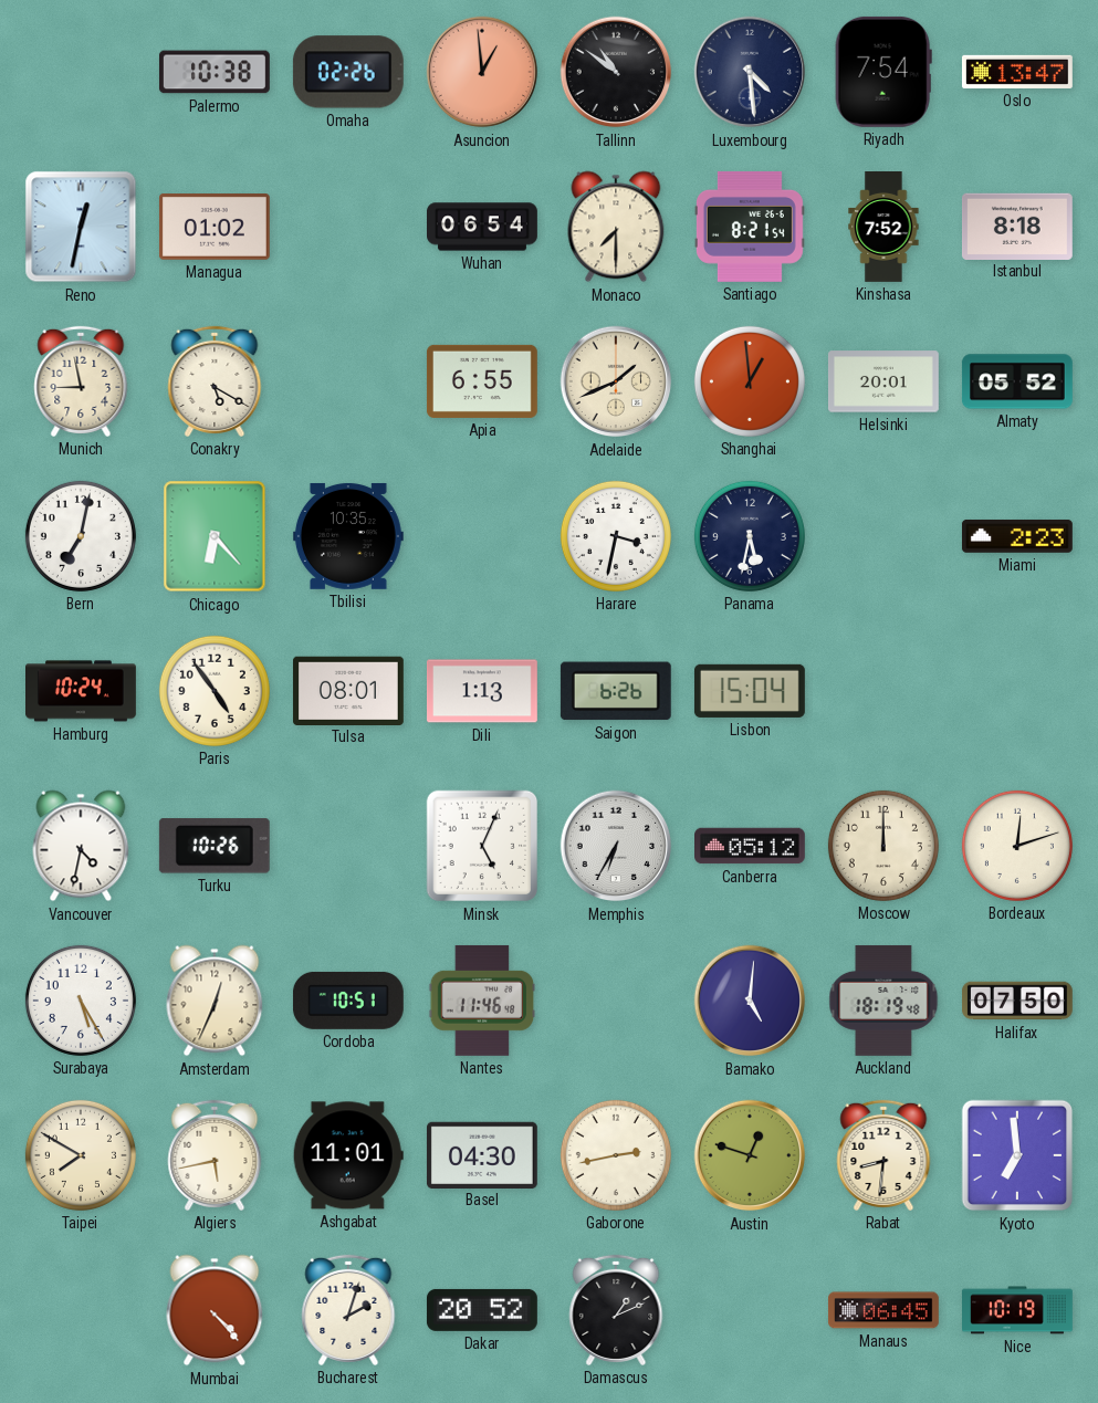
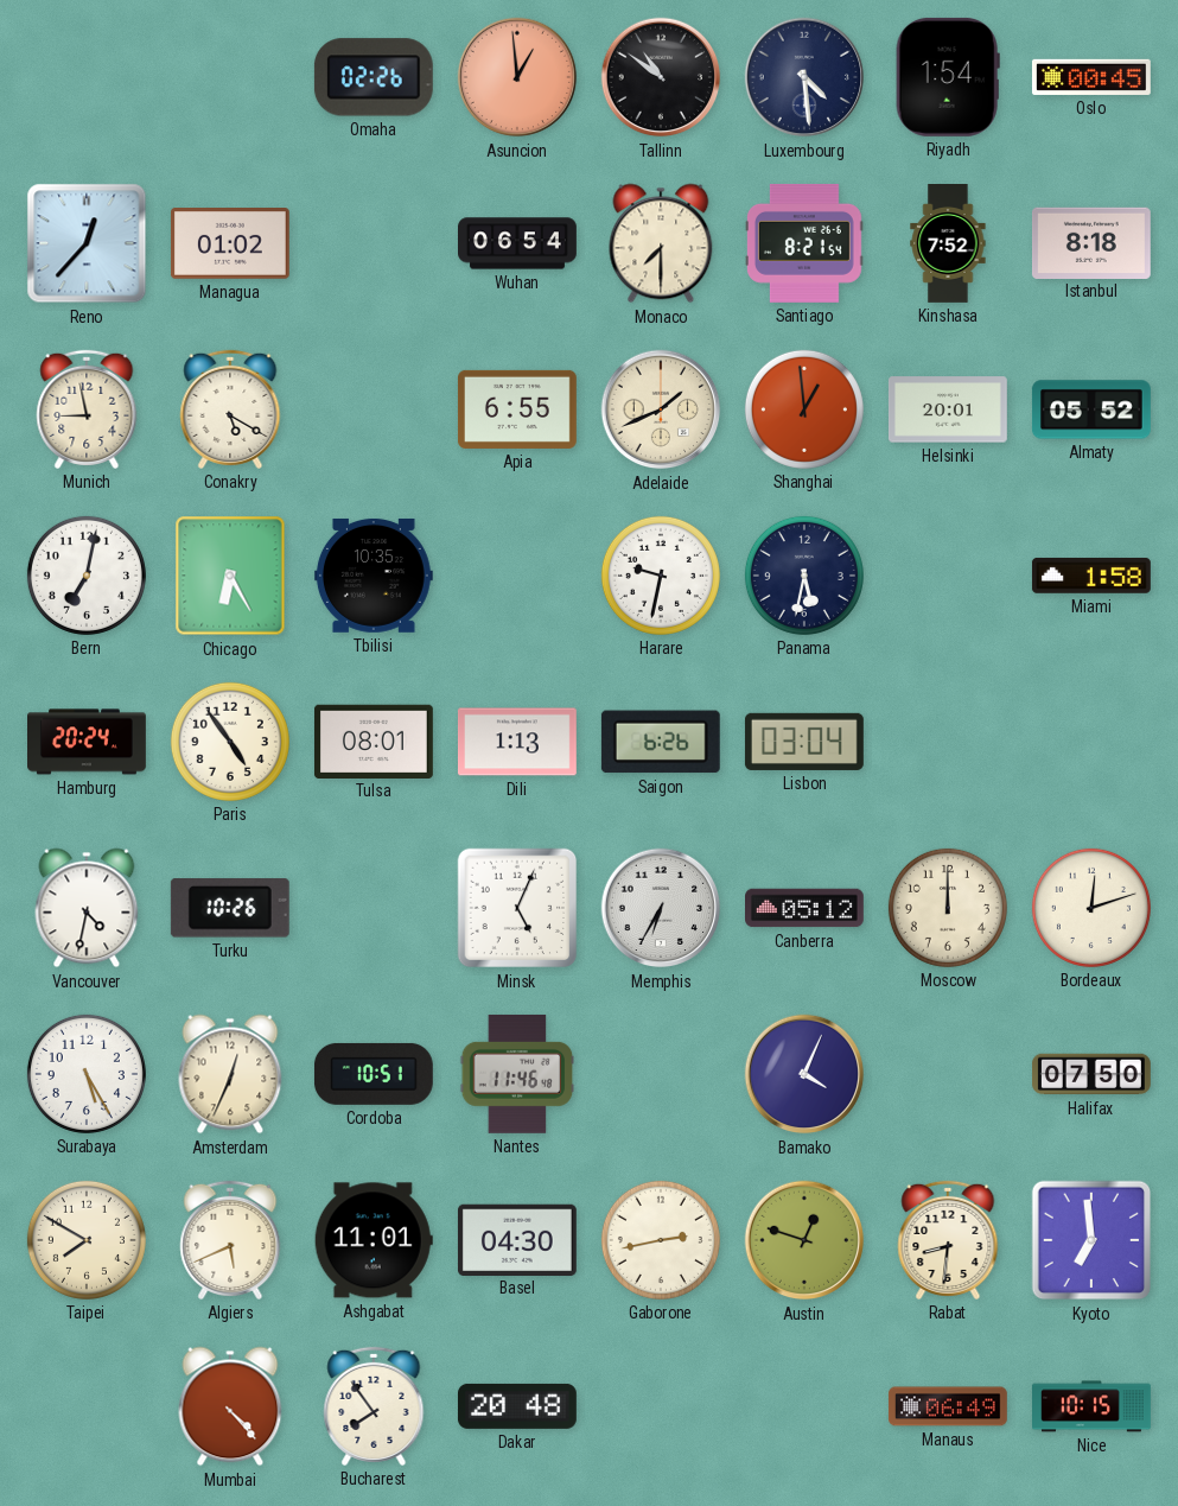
Palermo: 10:38 -> none (215, 72)
Riyadh: 7:54 -> 1:54 (948, 77)
Oslo: 13:47 -> 00:45 (1091, 77)
Reno: 12:32 -> 12:37 (87, 243)
Chicago: 6:23 -> 6:25 (230, 576)
Harare: 3:32 -> 9:32 (661, 576)
Miami: 2:23 -> 1:58 (1091, 576)
Hamburg: 10:24 -> 20:24 (88, 742)
Lisbon: 15:04 -> 03:04 (804, 742)
Bamako: 5:01 -> 4:04 (804, 1074)
Auckland: 18:19 -> none (883, 1001)
Algiers: 5:43 -> 5:41 (230, 1240)
Bucharest: 2:03 -> 7:54 (374, 1406)
Dakar: 20:52 -> 20:48 (517, 1406)
Damascus: 1:11 -> none (616, 1310)
Manaus: 06:45 -> 06:49 (948, 1406)
Nice: 10:19 -> 10:15 (1093, 1406)
